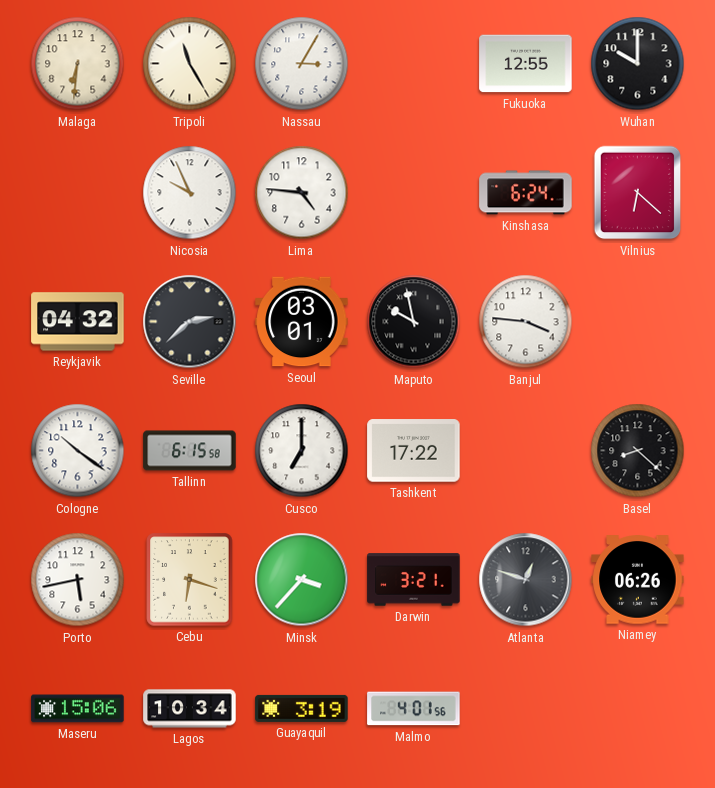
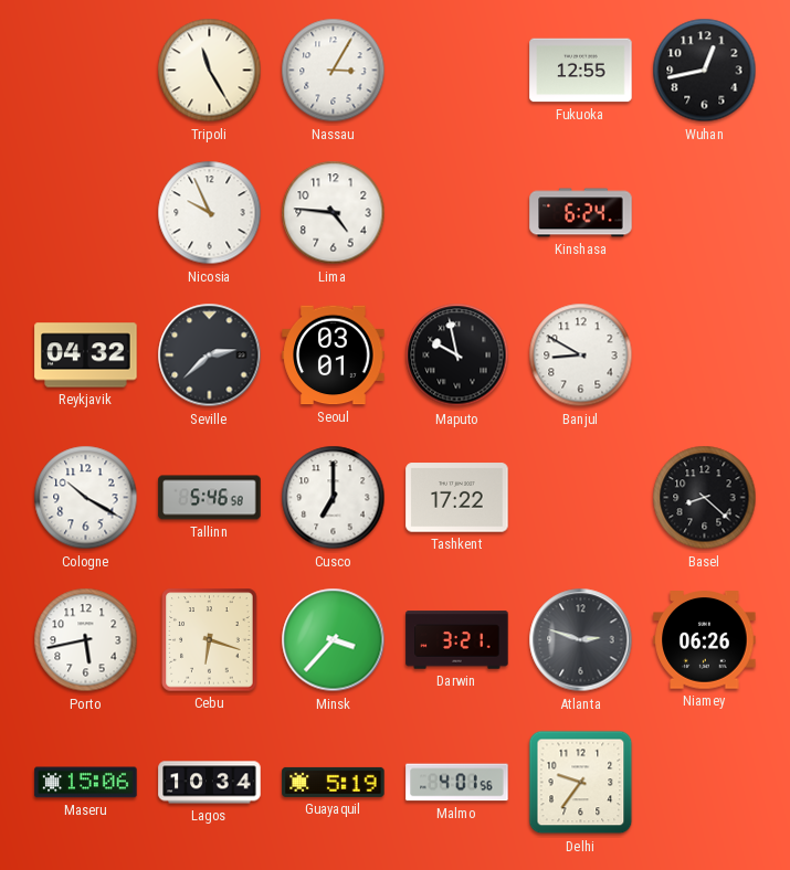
Malaga: 6:31 -> none (78, 64)
Wuhan: 10:00 -> 12:43 (705, 71)
Vilnius: 6:22 -> none (638, 193)
Banjul: 3:46 -> 8:50 (581, 356)
Cologne: 10:21 -> 10:20 (86, 498)
Tallinn: 6:15 -> 5:46 (210, 498)
Atlanta: 12:48 -> 2:48 (581, 640)
Guayaquil: 3:19 -> 5:19 (334, 782)
Delhi: none -> 9:36 (581, 783)
